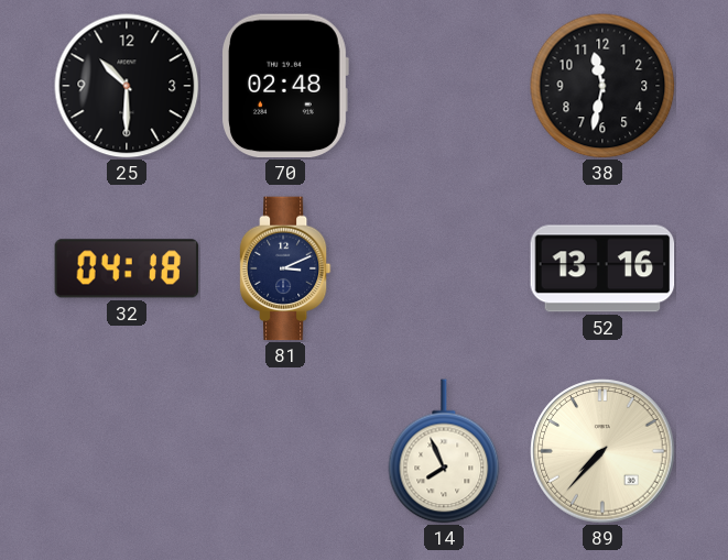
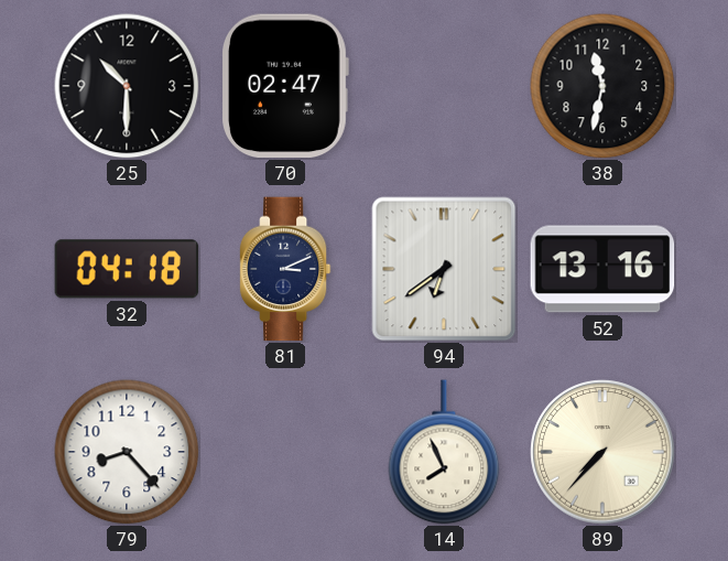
70: 02:48 -> 02:47 (285, 86)
94: none -> 6:39 (444, 269)
79: none -> 8:23 (127, 452)
